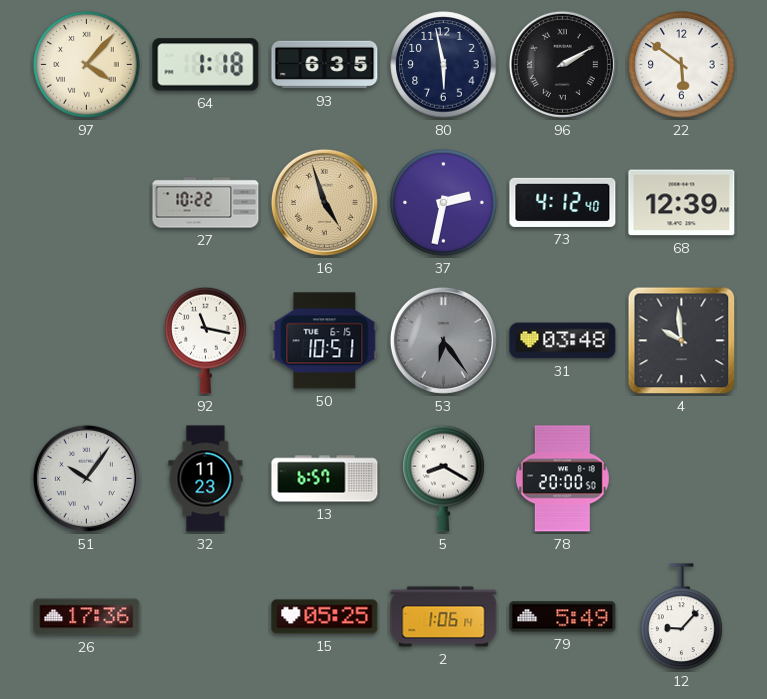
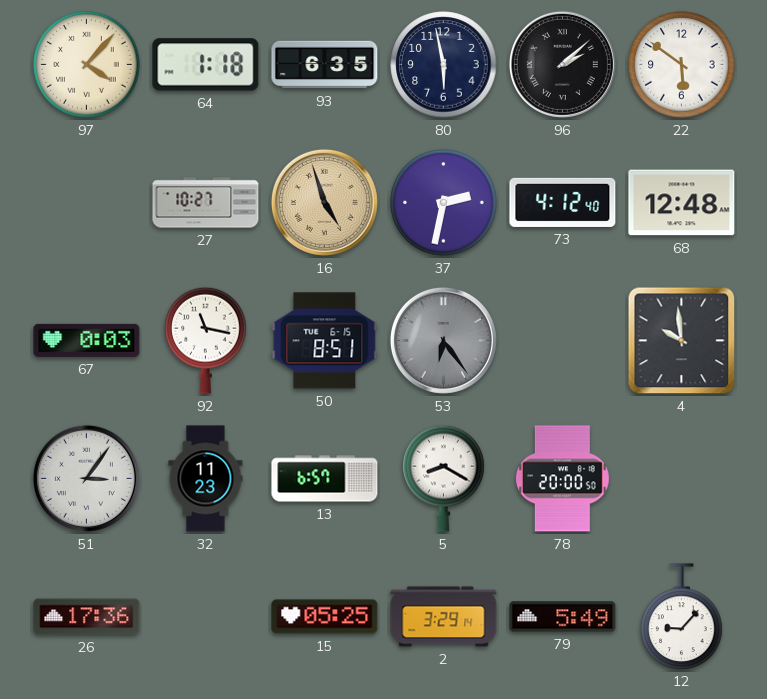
96: 2:10 -> 2:08 (562, 64)
27: 10:22 -> 10:27 (206, 203)
68: 12:39 -> 12:48 (682, 203)
67: none -> 0:03 (87, 340)
50: 10:51 -> 8:51 (325, 341)
31: 03:48 -> none (563, 341)
51: 10:06 -> 3:06 (86, 478)
2: 1:06 -> 3:29 (444, 617)
